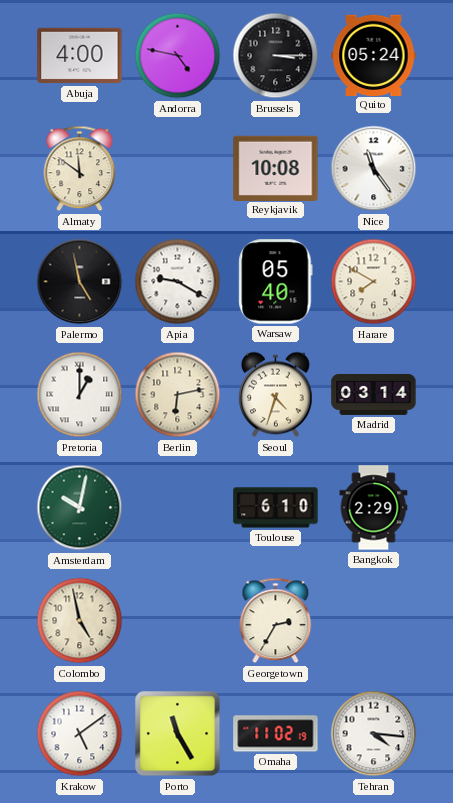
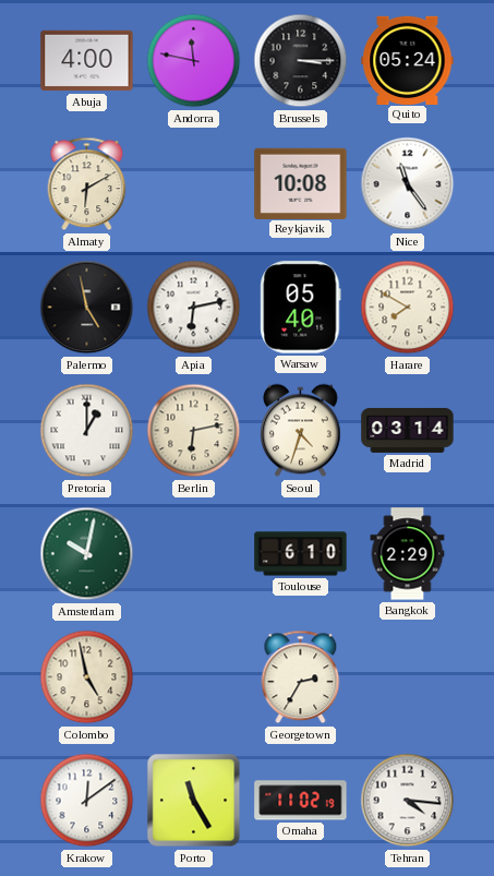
Andorra: 4:47 -> 11:47 (194, 61)
Almaty: 11:51 -> 6:10 (87, 184)
Apia: 9:20 -> 6:13 (194, 308)
Krakow: 5:09 -> 12:09 (87, 801)
